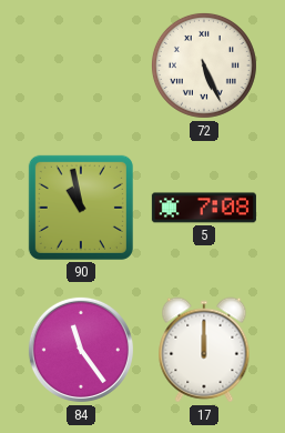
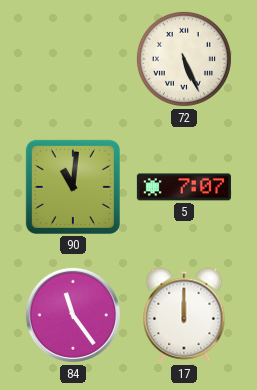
90: 10:58 -> 11:01 (73, 187)
5: 7:08 -> 7:07 (184, 187)
